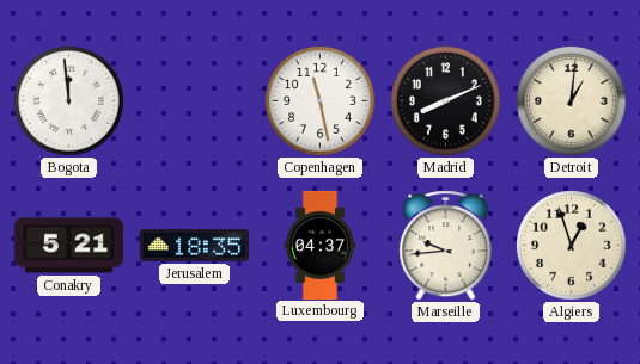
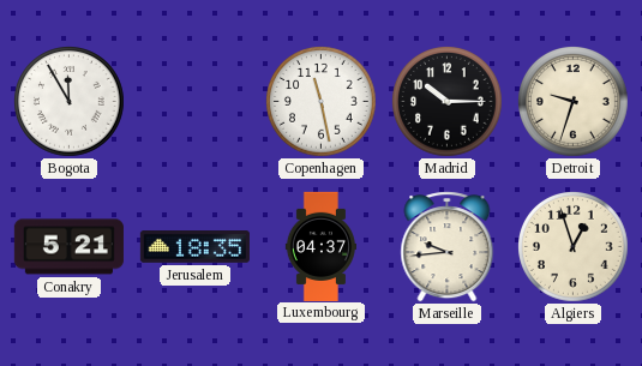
Bogota: 11:59 -> 11:55 (70, 102)
Madrid: 8:11 -> 10:15 (448, 102)
Detroit: 1:01 -> 9:33 (574, 102)
